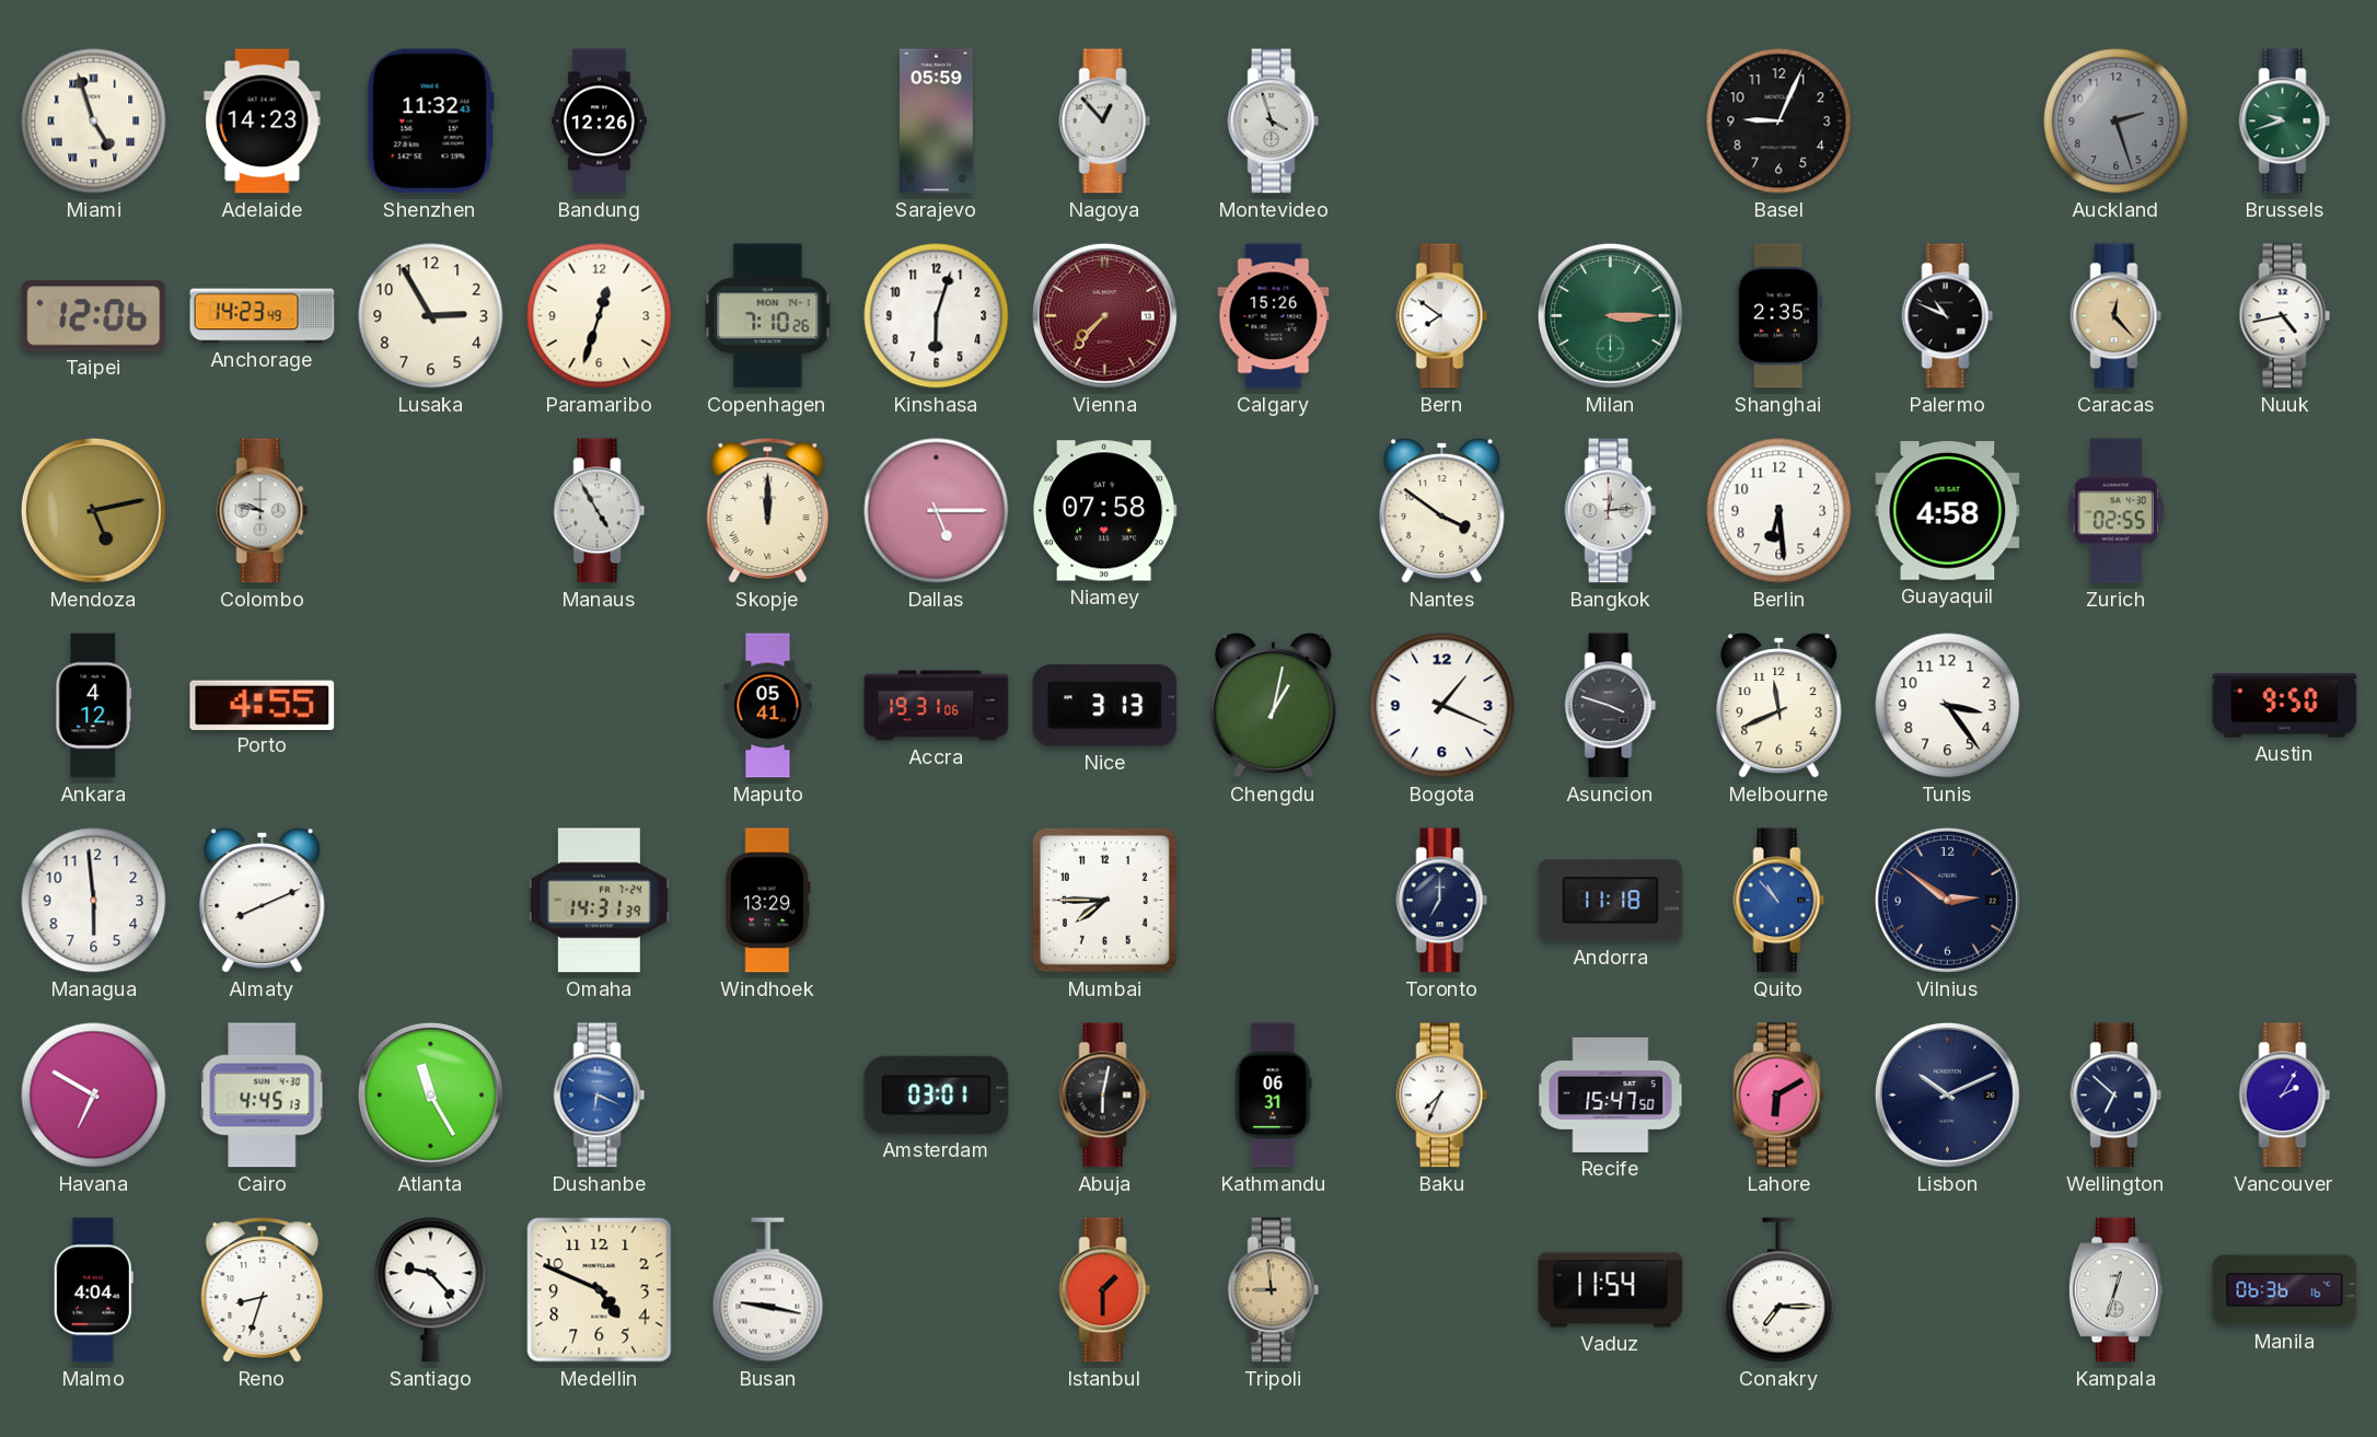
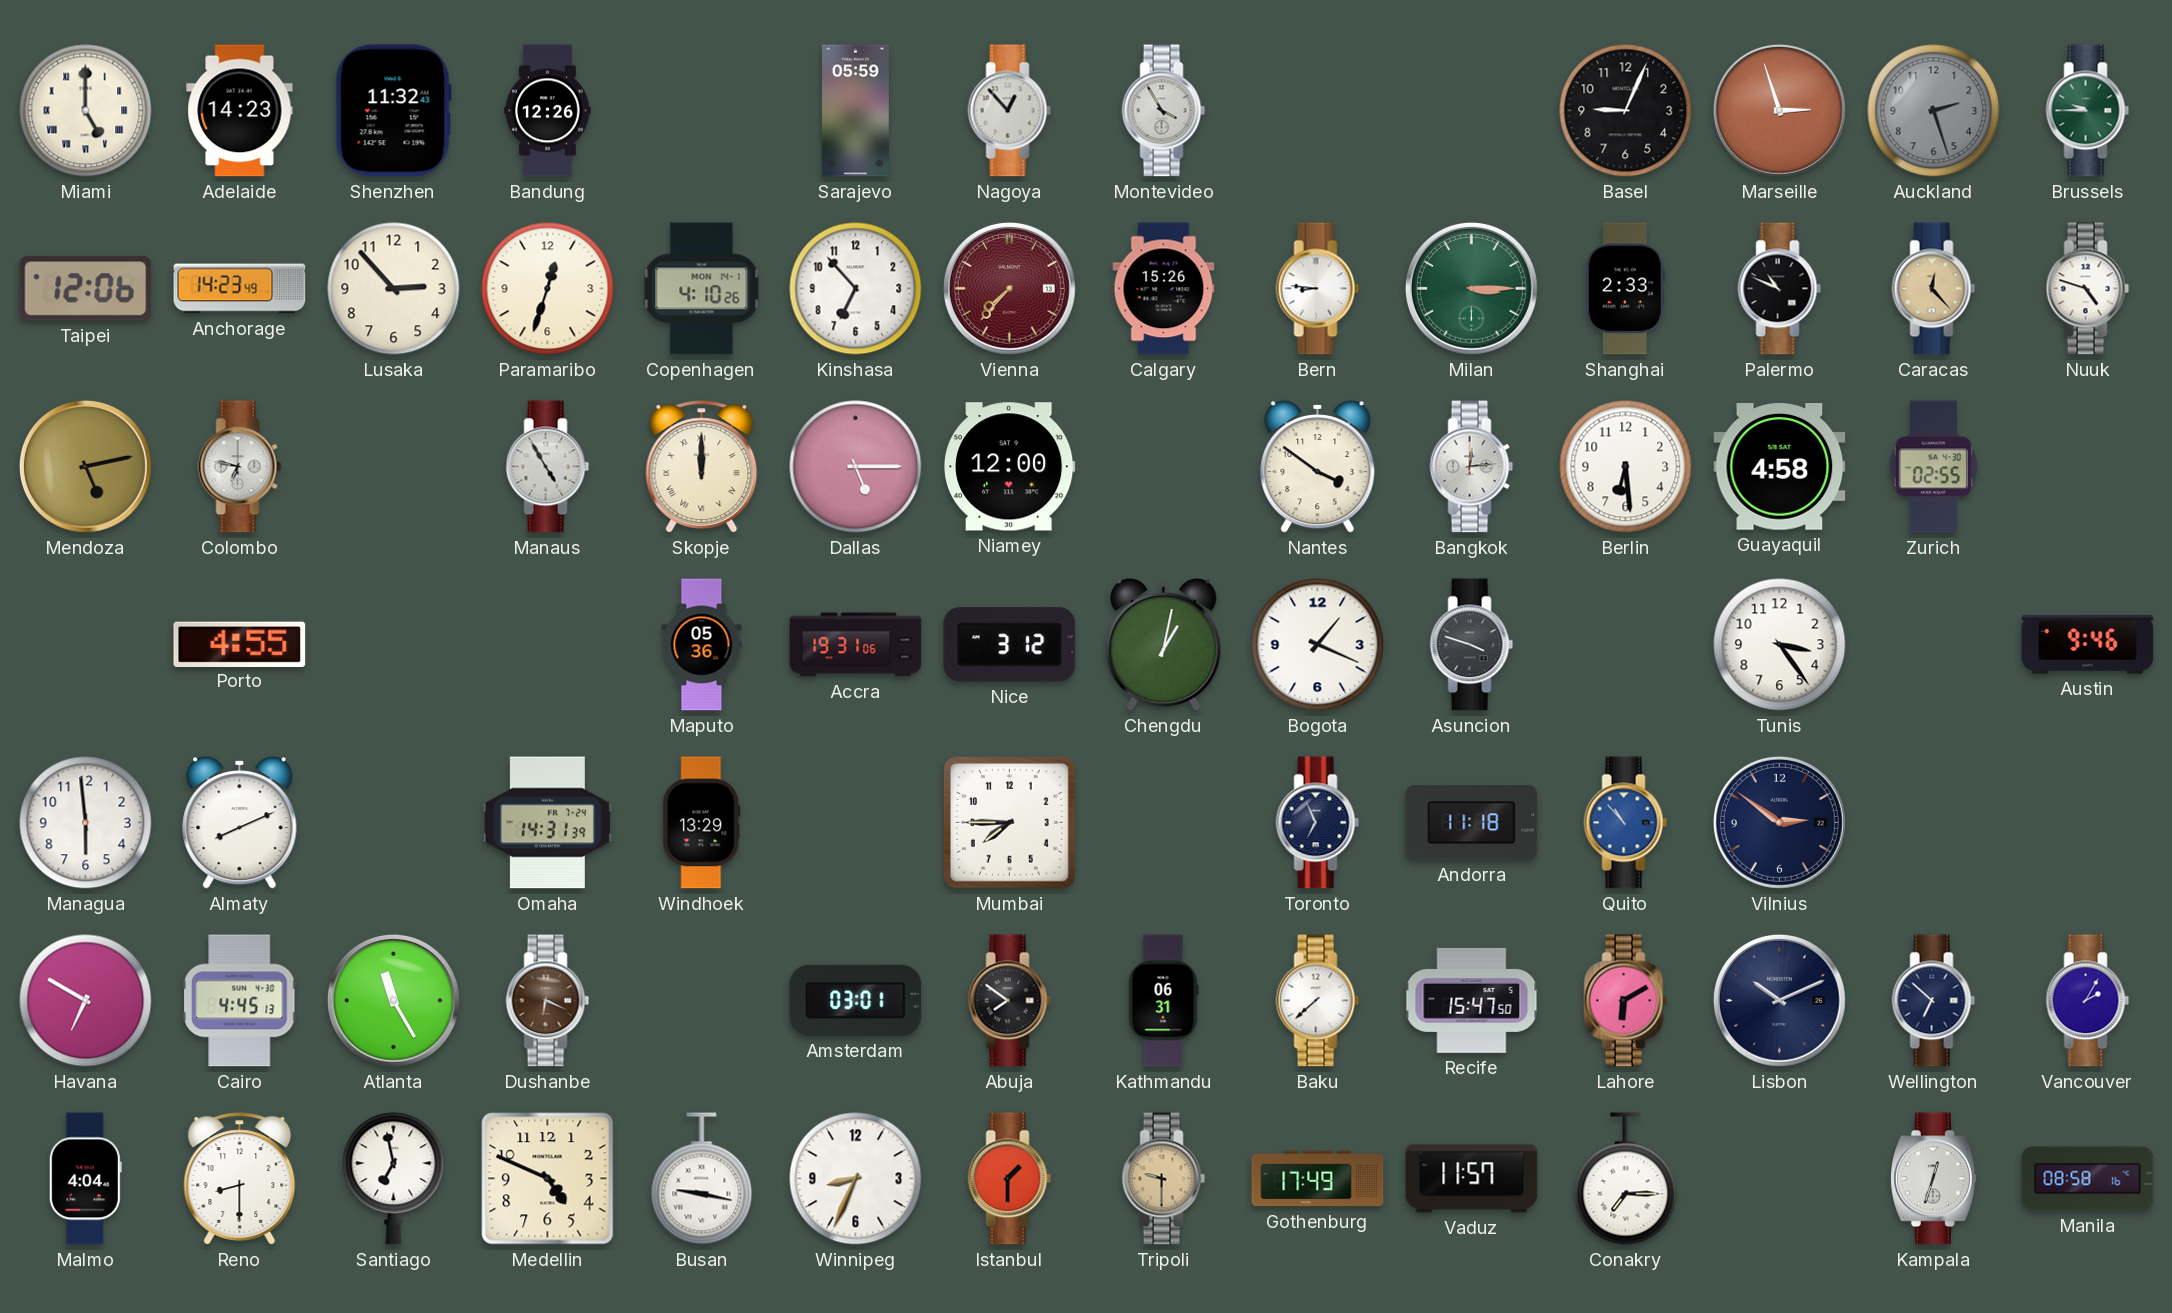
Miami: 4:57 -> 5:00 (86, 111)
Montevideo: 3:57 -> 3:55 (1164, 111)
Marseille: none -> 2:57 (1779, 110)
Brussels: 9:42 -> 9:45 (2088, 111)
Lusaka: 2:55 -> 2:53 (394, 289)
Copenhagen: 7:10 -> 4:10 (702, 289)
Kinshasa: 6:03 -> 6:53 (856, 289)
Bern: 7:51 -> 8:46 (1318, 289)
Shanghai: 2:35 -> 2:33 (1625, 289)
Nuuk: 4:43 -> 4:48 (2088, 289)
Colombo: 9:47 -> 6:47 (240, 467)
Niamey: 07:58 -> 12:00 (1009, 467)
Ankara: 4:12 -> none (94, 706)
Maputo: 05:41 -> 05:36 (702, 645)
Nice: 3:13 -> 3:12 (1010, 645)
Melbourne: 11:41 -> none (1779, 705)
Austin: 9:50 -> 9:46 (2088, 645)
Toronto: 7:00 -> 6:56 (1318, 823)
Dushanbe dial: blue -> brown (548, 1001)
Abuja: 6:02 -> 7:51 (1010, 1001)
Baku: 7:34 -> 7:38 (1318, 1001)
Reno: 8:33 -> 8:30 (240, 1179)
Santiago: 9:23 -> 6:58 (394, 1179)
Winnipeg: none -> 8:34 (856, 1179)
Tripoli: 8:59 -> 9:30 (1164, 1179)
Gothenburg: none -> 17:49 (1318, 1179)
Vaduz: 11:54 -> 11:57 (1472, 1179)
Manila: 06:36 -> 08:58 (2088, 1179)
